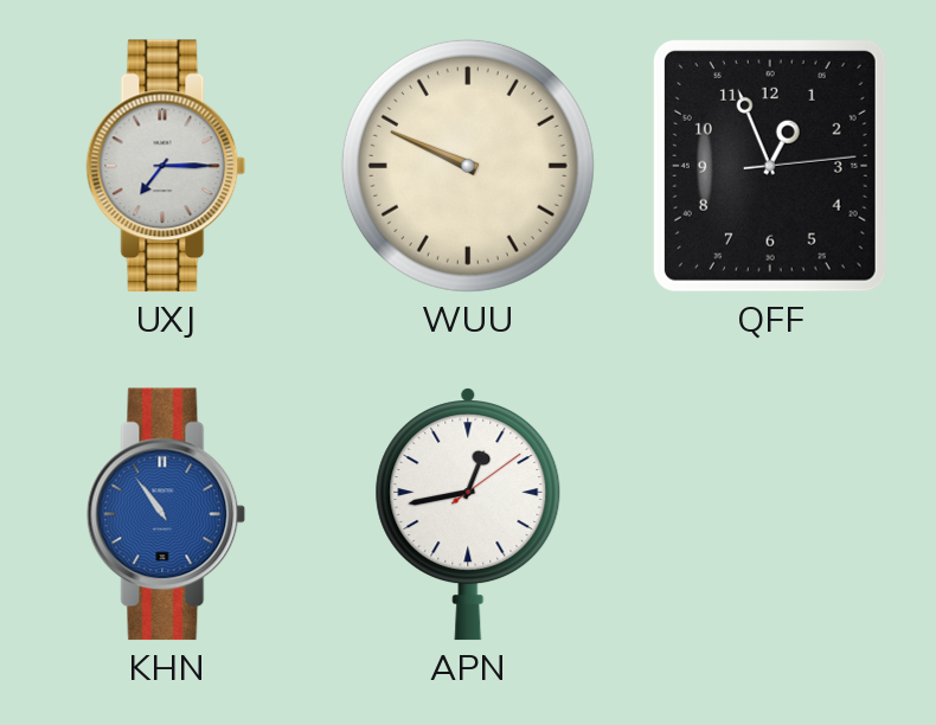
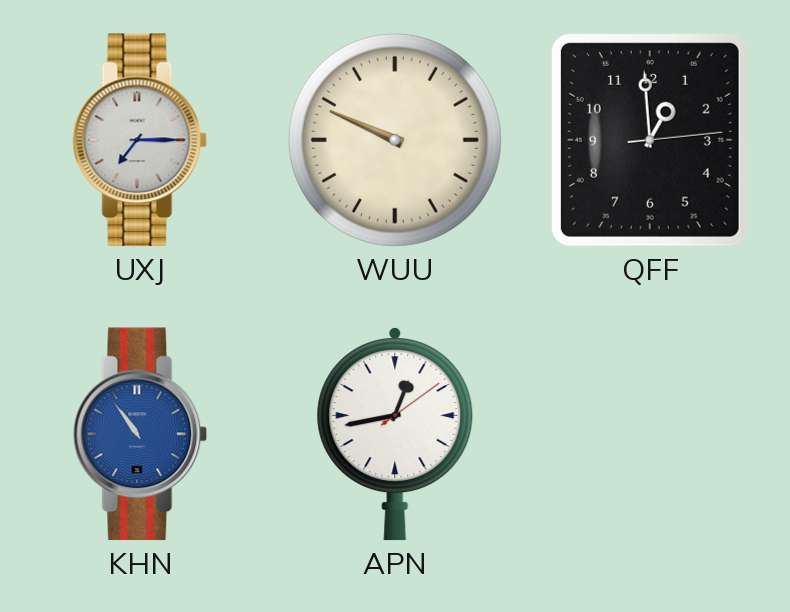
QFF: 12:56 -> 12:59 (650, 140)
